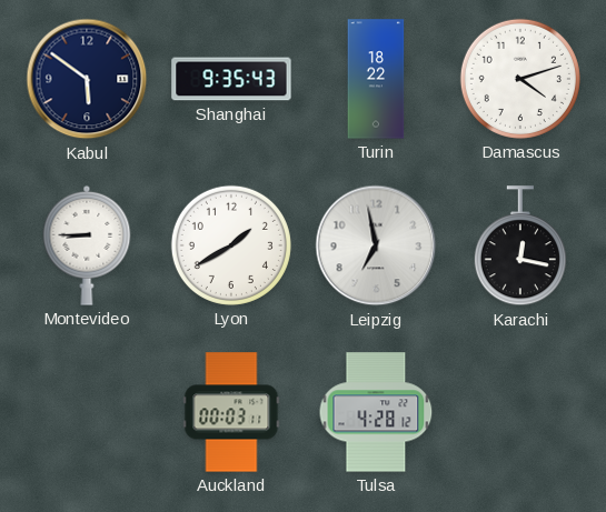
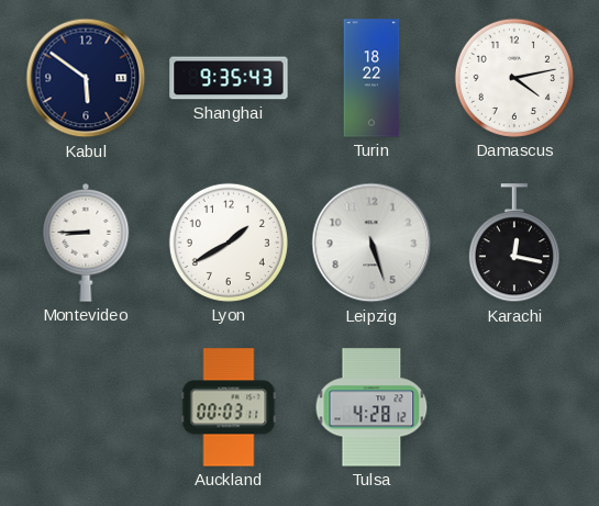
Damascus: 4:12 -> 4:13 (514, 78)
Leipzig: 6:58 -> 5:27 (371, 243)
